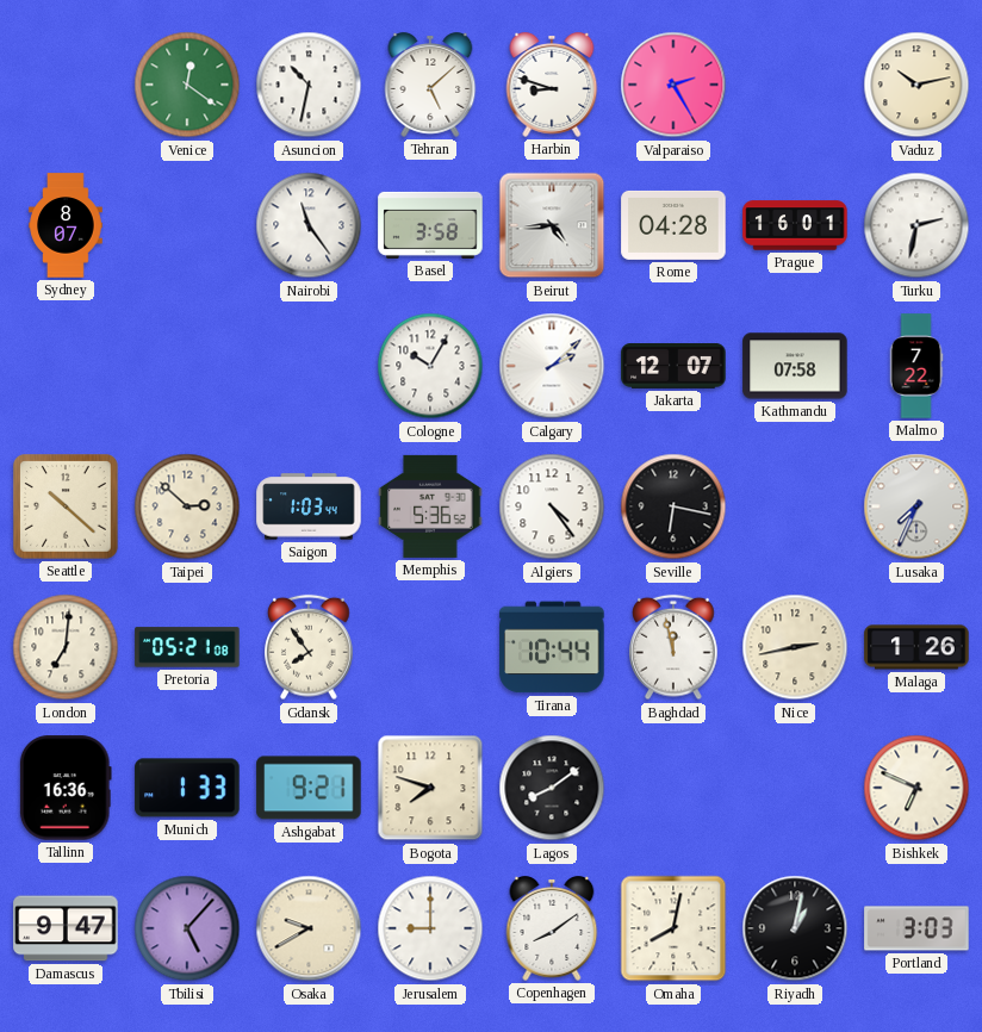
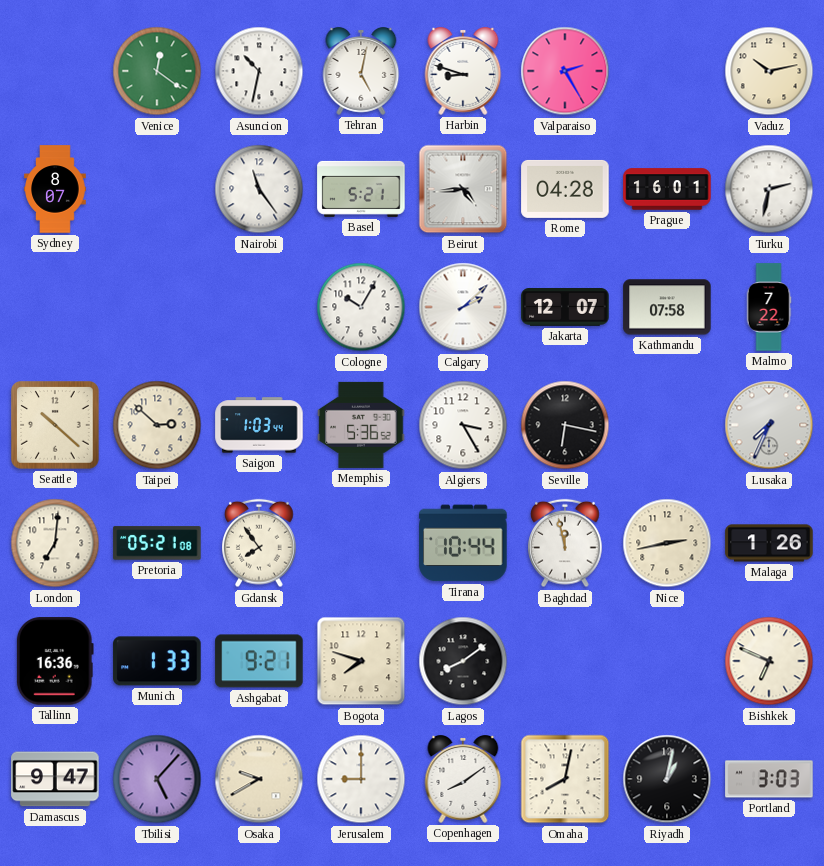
Tehran: 5:08 -> 5:02 (361, 72)
Basel: 3:58 -> 5:21 (361, 189)
Algiers: 4:24 -> 3:25 (463, 425)
